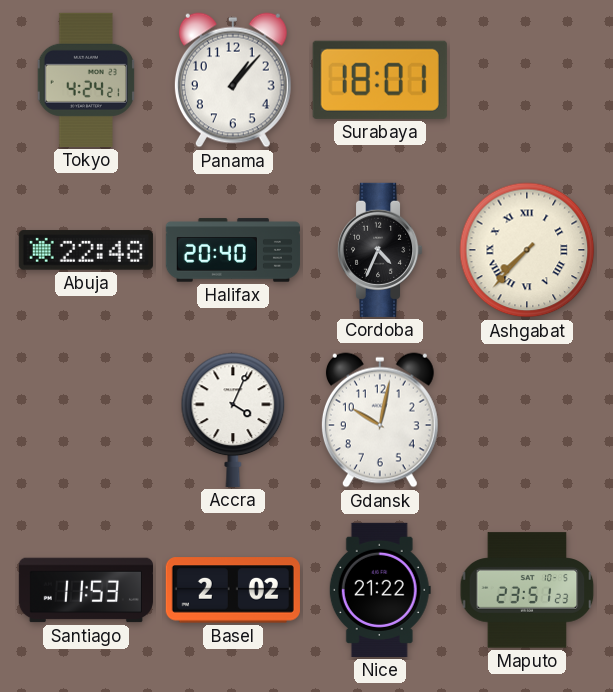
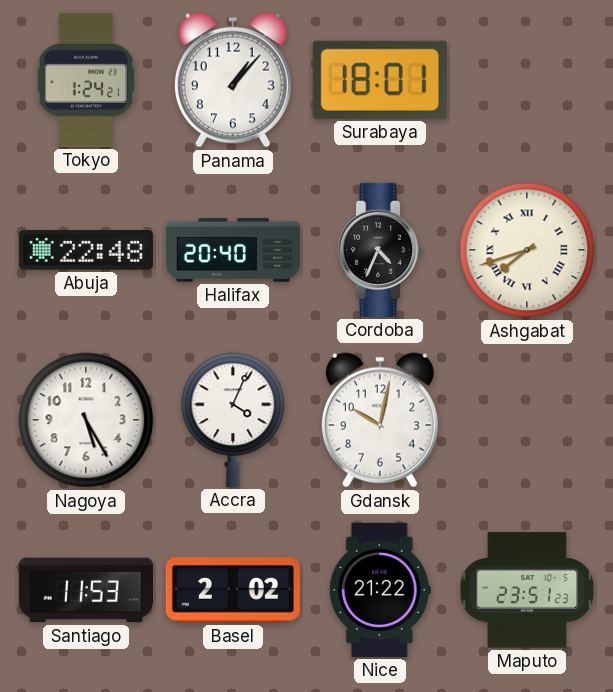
Tokyo: 4:24 -> 1:24 (85, 80)
Ashgabat: 7:37 -> 7:42 (527, 250)
Nagoya: none -> 5:25 (86, 420)
